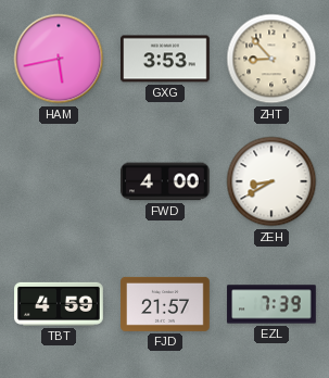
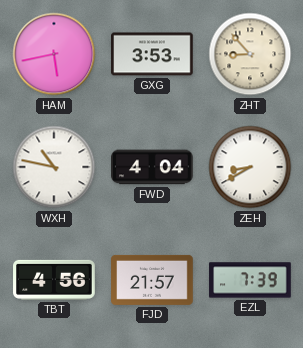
WXH: none -> 10:47 (54, 167)
FWD: 4:00 -> 4:04 (153, 167)
TBT: 4:59 -> 4:56 (54, 280)
